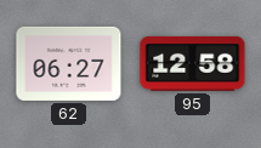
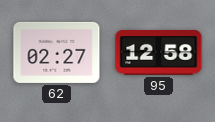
62: 06:27 -> 02:27 (57, 52)
